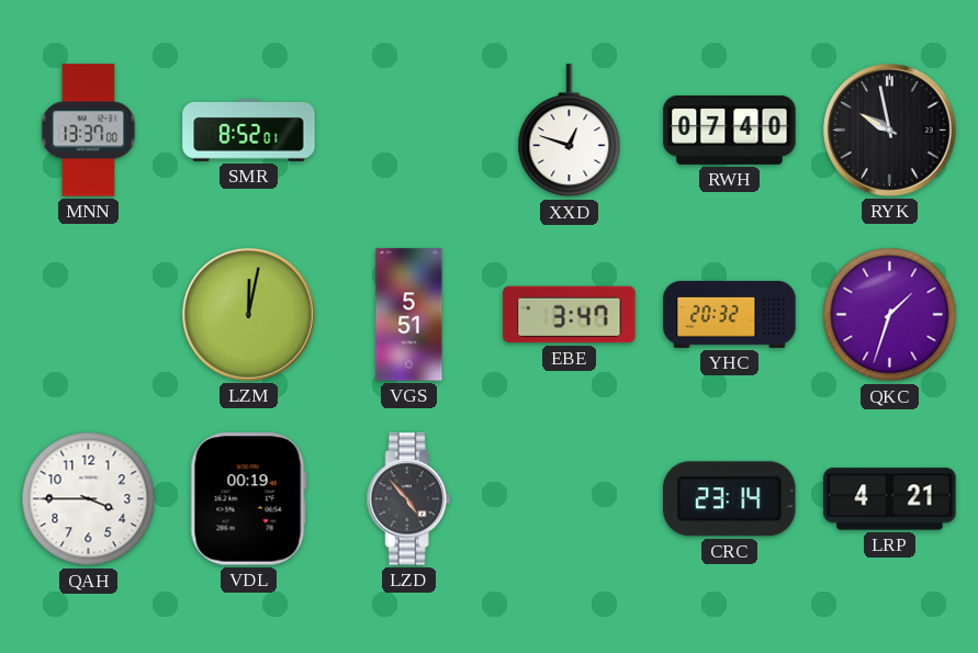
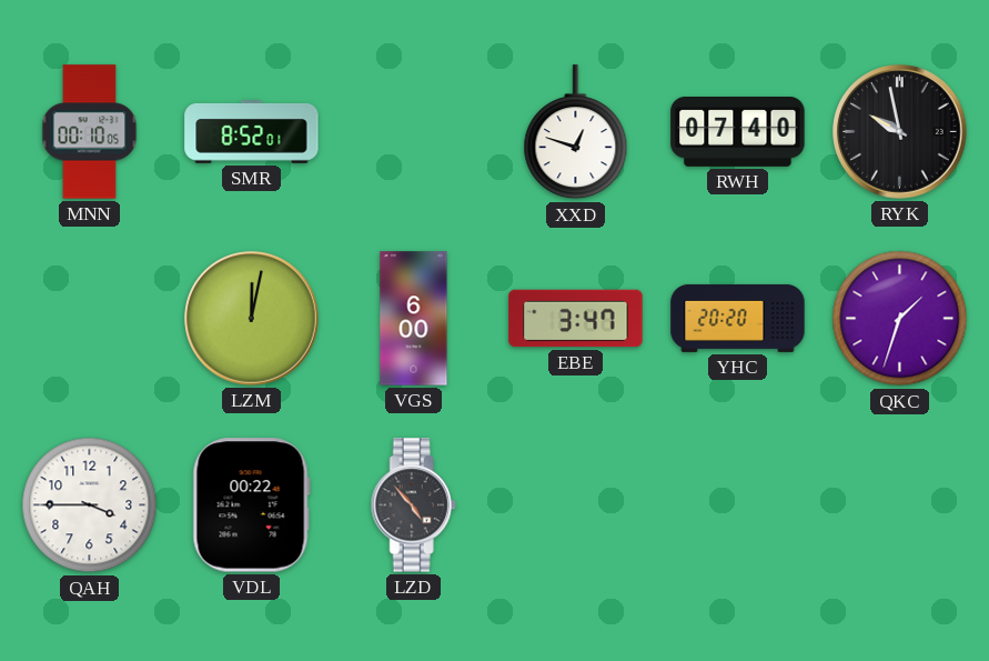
MNN: 13:37 -> 00:10 (90, 132)
VGS: 5:51 -> 6:00 (414, 319)
YHC: 20:32 -> 20:20 (738, 318)
VDL: 00:19 -> 00:22 (251, 505)
CRC: 23:14 -> none (730, 499)
LRP: 4:21 -> none (890, 499)
